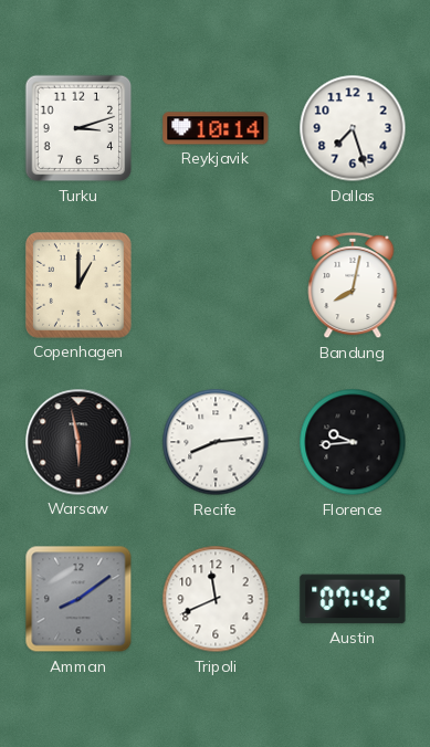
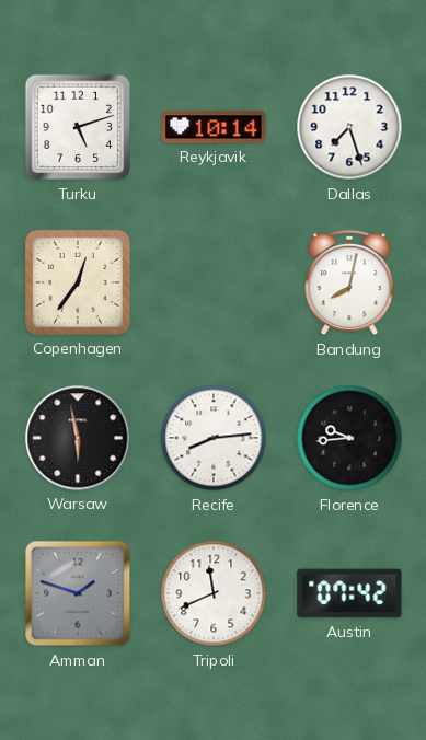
Turku: 3:12 -> 5:12 (78, 127)
Copenhagen: 1:00 -> 12:36 (78, 282)
Amman: 8:09 -> 1:48 (78, 593)
